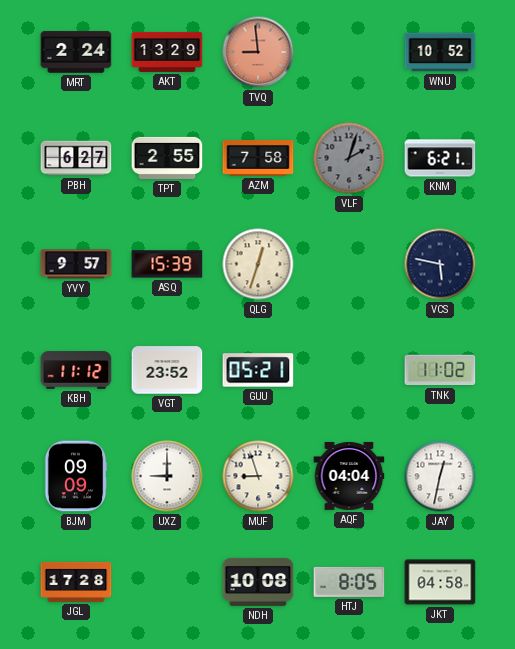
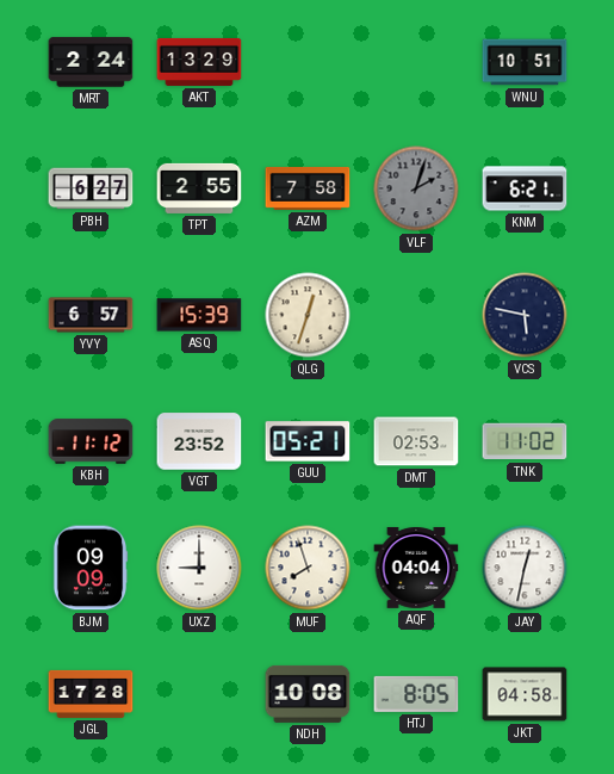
TVQ: 8:59 -> none (258, 52)
WNU: 10:52 -> 10:51 (525, 62)
YVY: 9:57 -> 6:57 (91, 315)
DMT: none -> 02:53 (416, 441)
MUF: 8:57 -> 7:57 (308, 568)
